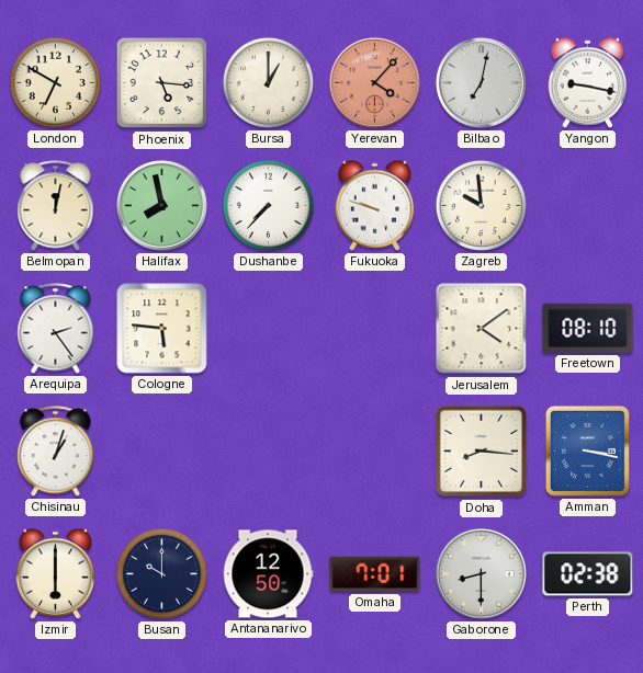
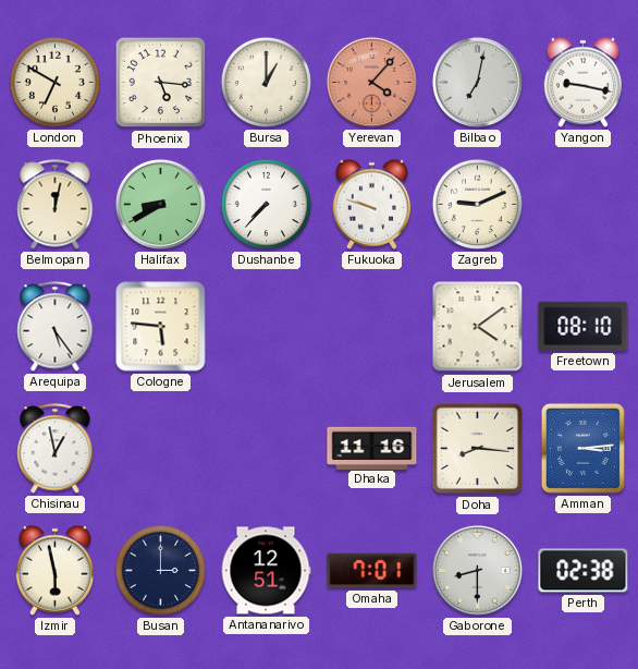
Halifax: 7:58 -> 8:40 (160, 204)
Zagreb: 9:59 -> 9:11 (477, 204)
Arequipa: 2:24 -> 5:24 (56, 327)
Chisinau: 1:03 -> 12:58 (56, 449)
Dhaka: none -> 11:16 (372, 448)
Amman: 3:17 -> 3:14 (582, 448)
Izmir: 6:00 -> 5:58 (56, 570)
Busan: 10:00 -> 3:00 (160, 570)
Antananarivo: 12:50 -> 12:51 (266, 571)
